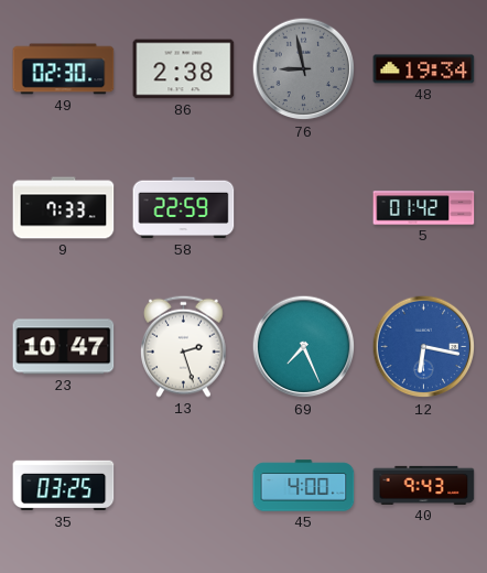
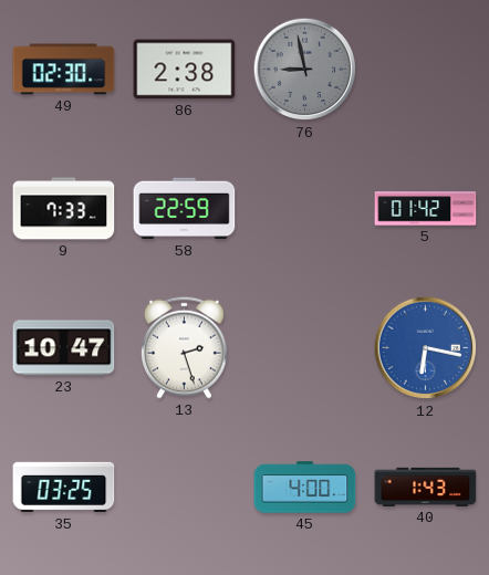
48: 19:34 -> none (424, 69)
69: 7:26 -> none (304, 347)
40: 9:43 -> 1:43 (426, 487)
